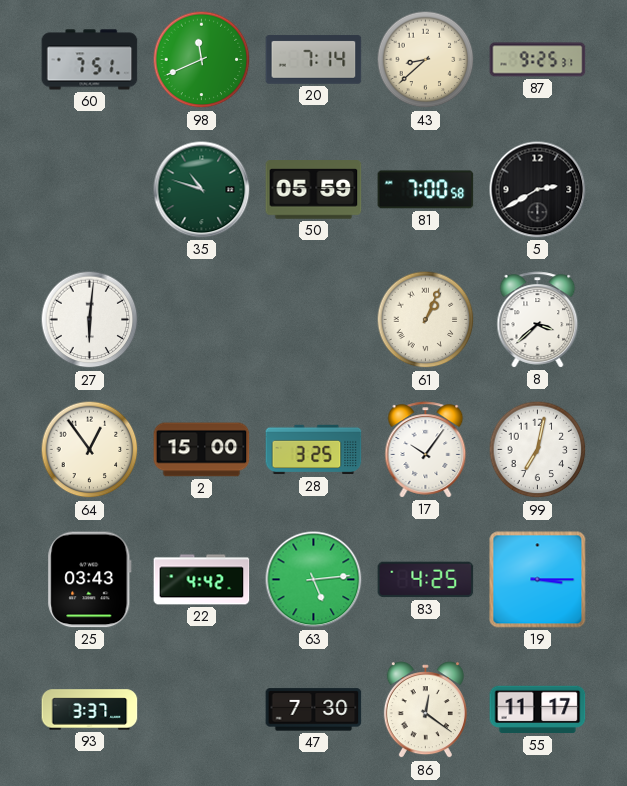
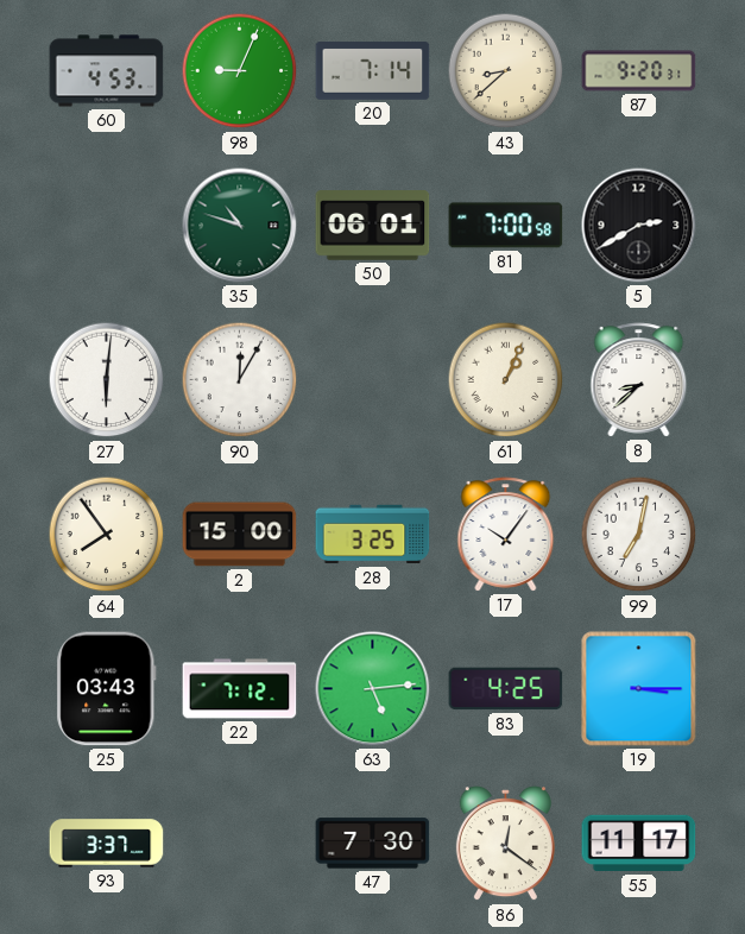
60: 7:51 -> 4:53 (107, 71)
98: 11:41 -> 9:04 (240, 71)
87: 9:25 -> 9:20 (639, 71)
50: 05:59 -> 06:01 (373, 226)
90: none -> 12:05 (240, 380)
8: 3:38 -> 8:38 (639, 380)
64: 12:54 -> 7:54 (107, 535)
22: 4:42 -> 7:12 (240, 689)
